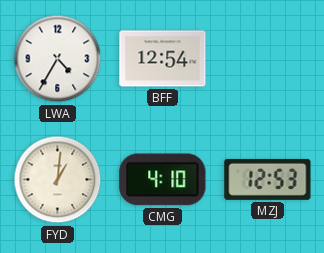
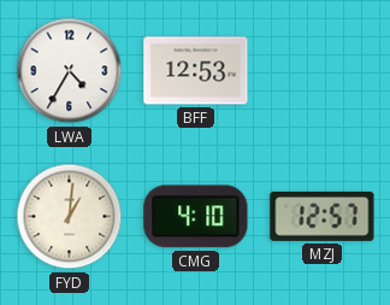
BFF: 12:54 -> 12:53 (196, 71)
MZJ: 12:53 -> 12:57 (323, 216)
